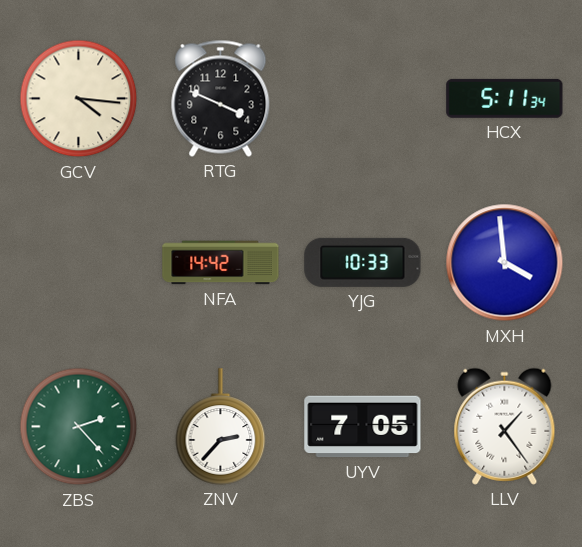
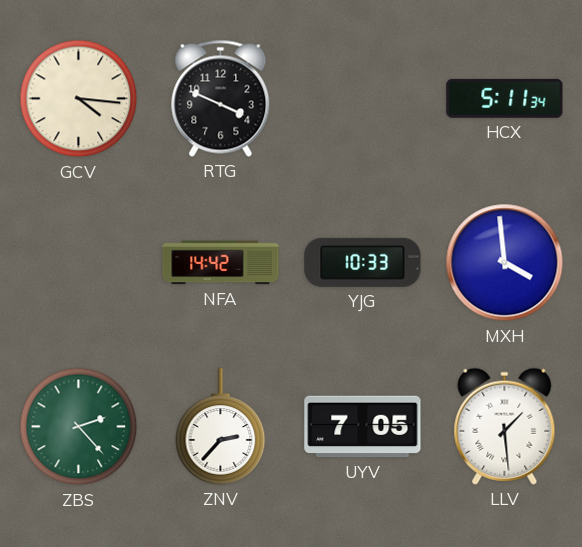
LLV: 1:24 -> 1:29 (505, 426)
